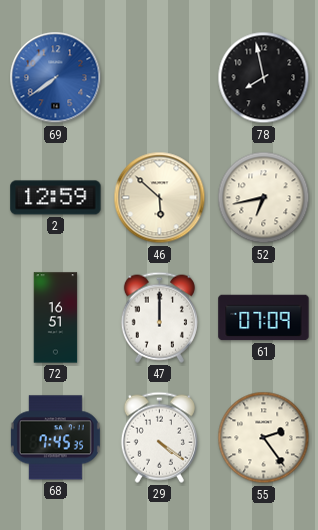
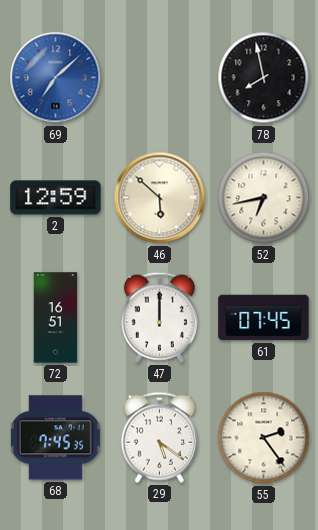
69: 7:39 -> 7:08 (56, 78)
61: 07:09 -> 07:45 (264, 318)
29: 4:21 -> 5:21 (159, 437)
